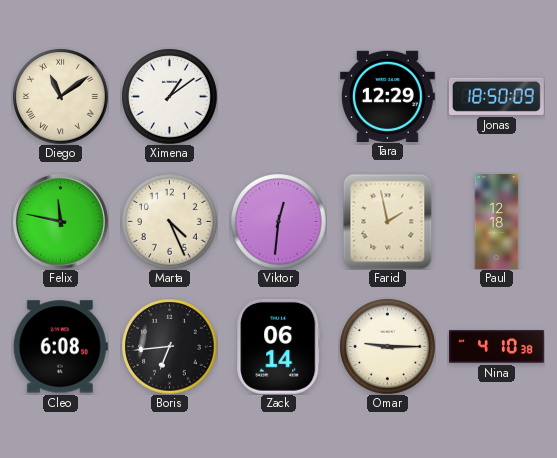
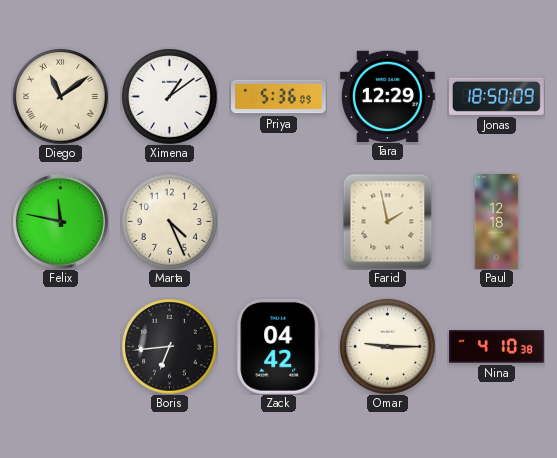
Priya: none -> 5:36 (279, 97)
Viktor: 12:31 -> none (278, 221)
Cleo: 6:08 -> none (60, 347)
Zack: 06:14 -> 04:42 (279, 346)
